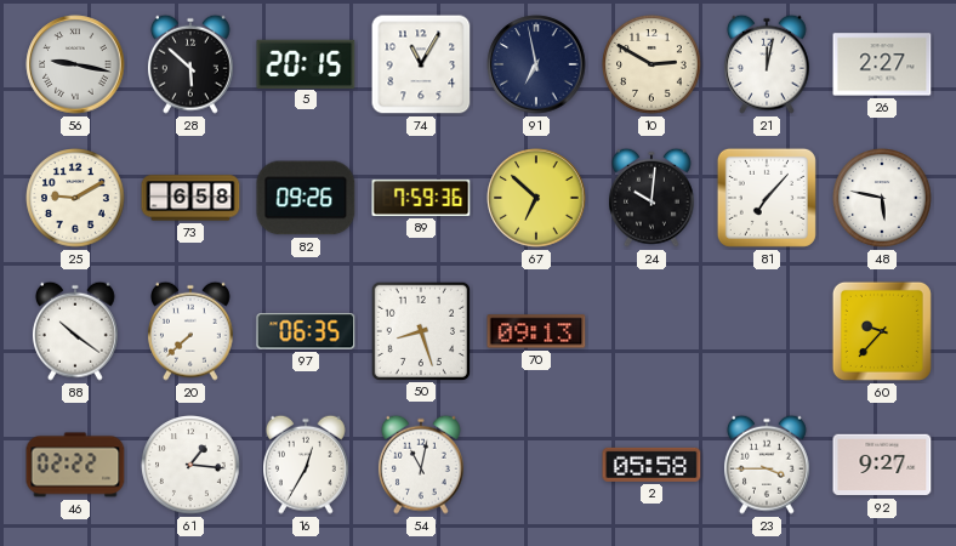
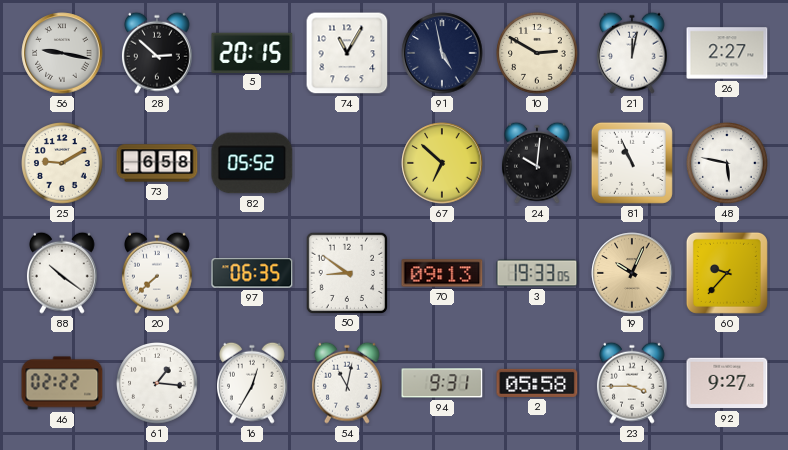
28: 5:52 -> 2:52 (157, 53)
91: 6:58 -> 4:58 (442, 53)
82: 09:26 -> 05:52 (252, 163)
89: 7:59 -> none (421, 198)
81: 7:07 -> 10:56 (632, 163)
50: 8:27 -> 8:51 (346, 272)
3: none -> 19:33 (537, 273)
19: none -> 10:04 (632, 273)
94: none -> 9:31 (442, 383)
